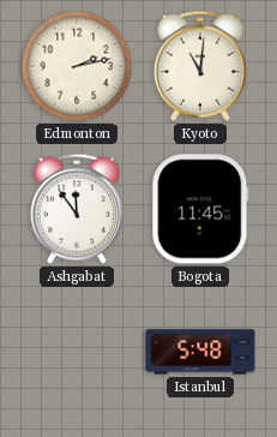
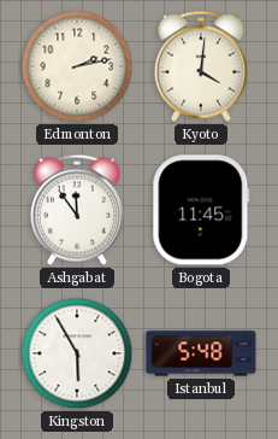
Kyoto: 11:01 -> 4:01 (201, 66)
Kingston: none -> 5:55 (77, 353)
